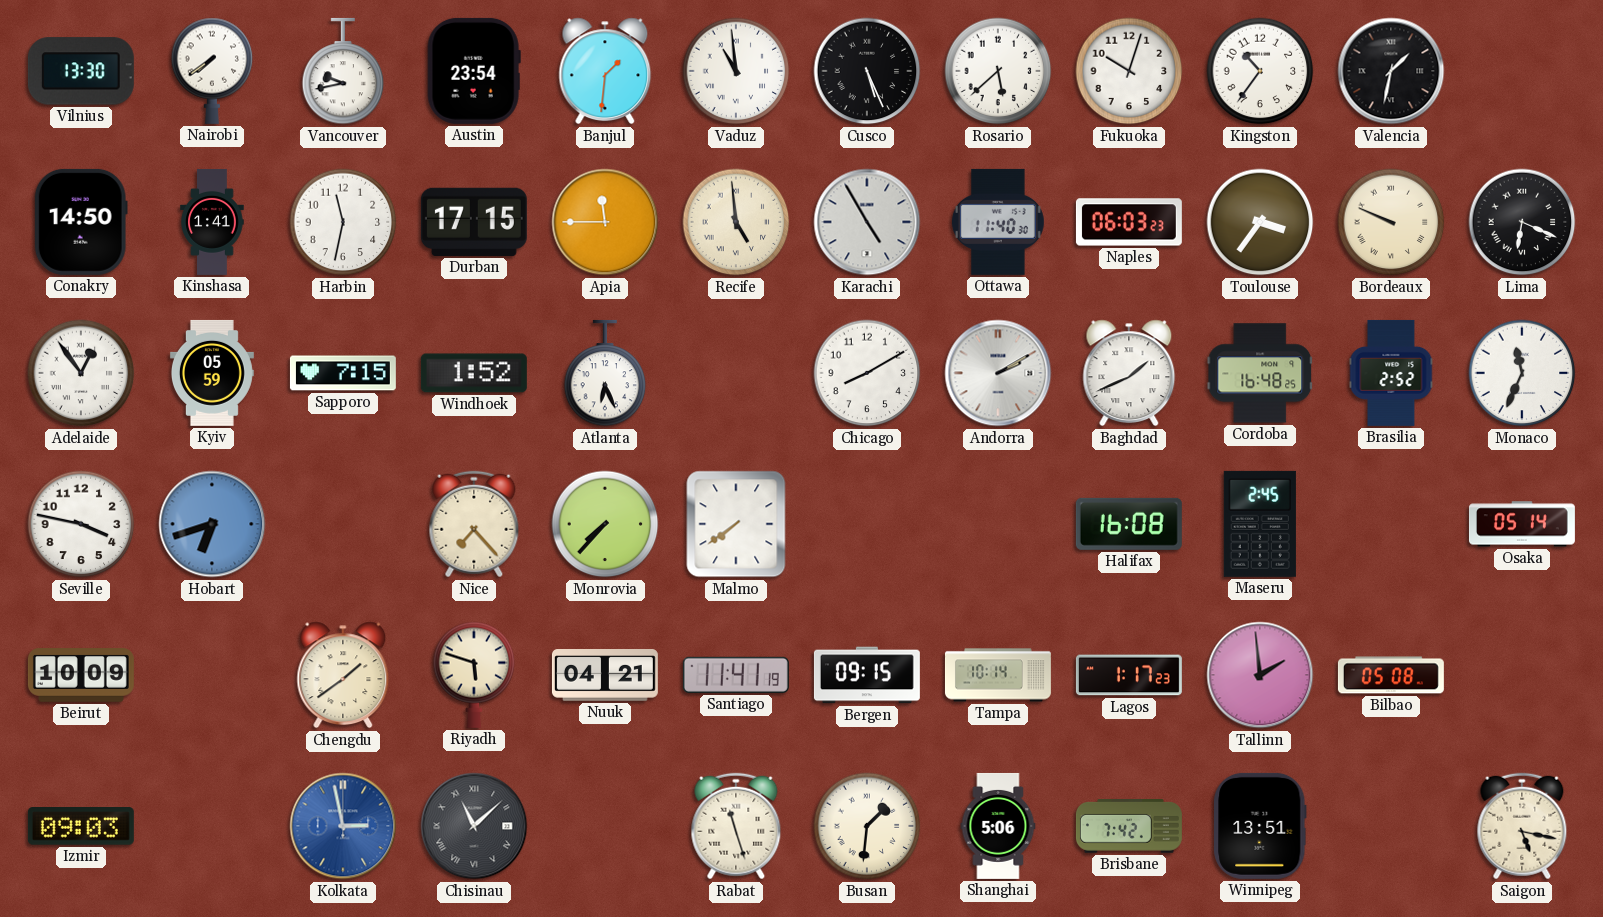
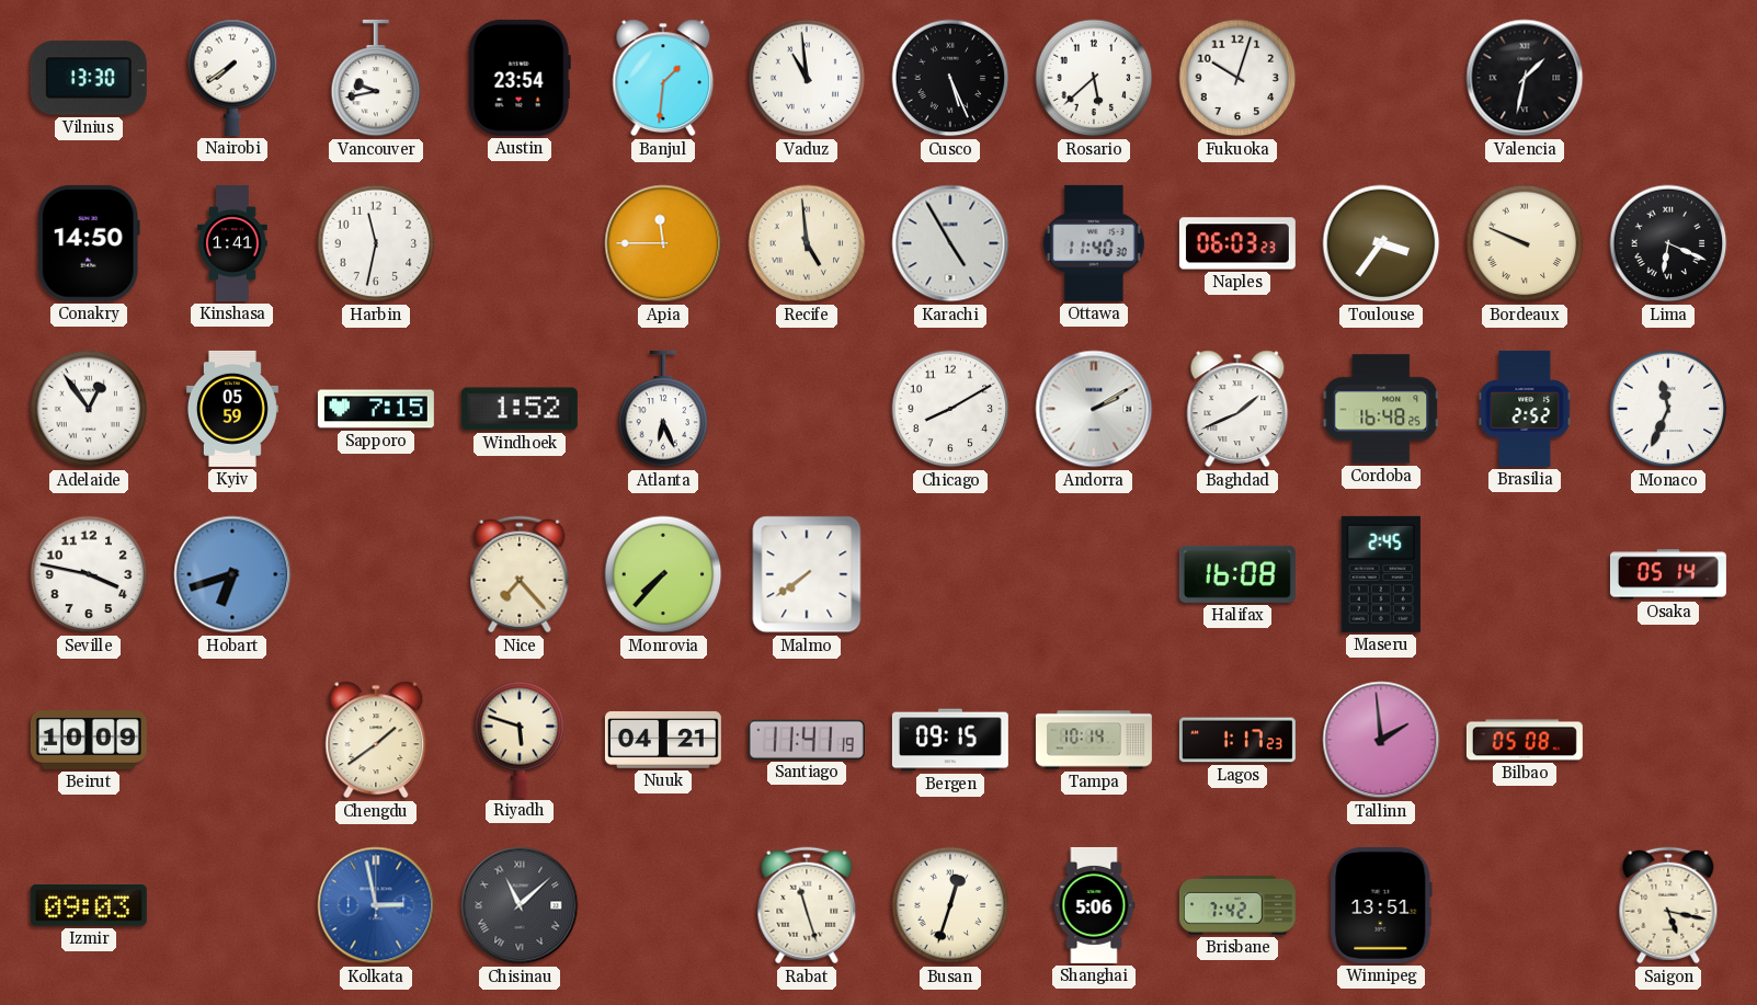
Kingston: 10:36 -> none (1260, 71)
Durban: 17:15 -> none (474, 222)
Busan: 1:31 -> 12:33 (950, 905)
